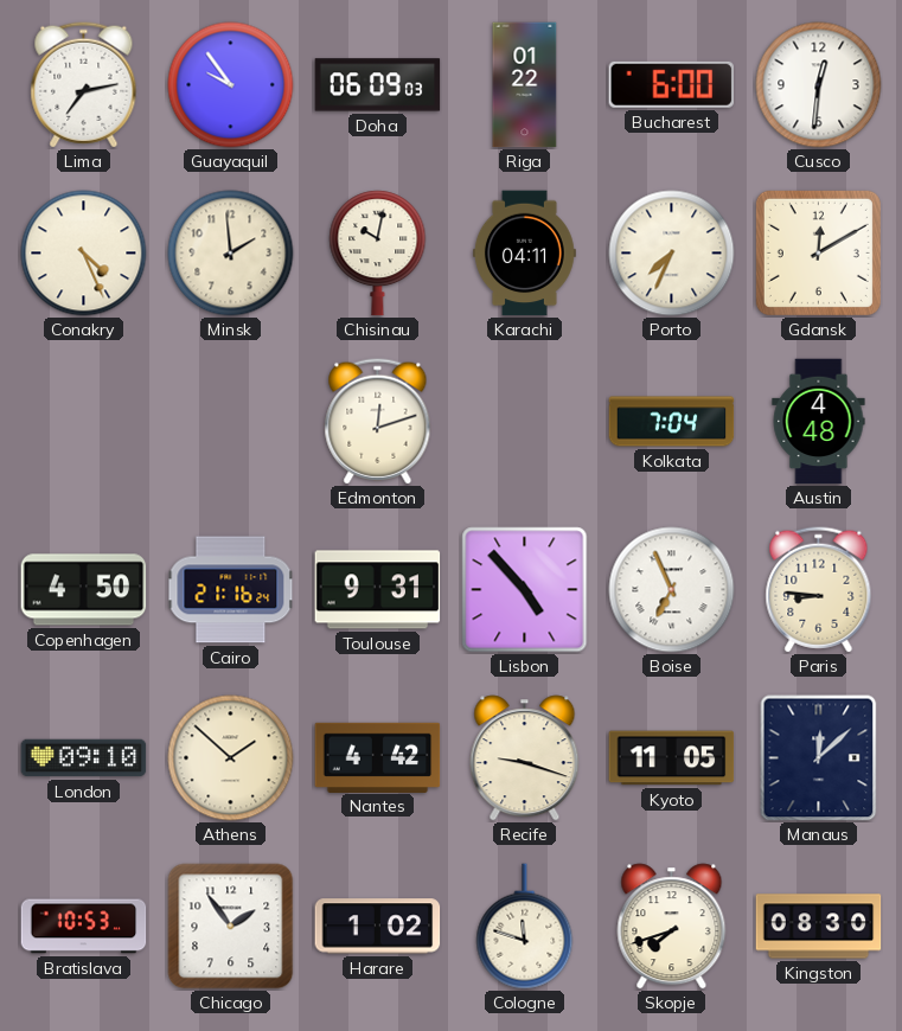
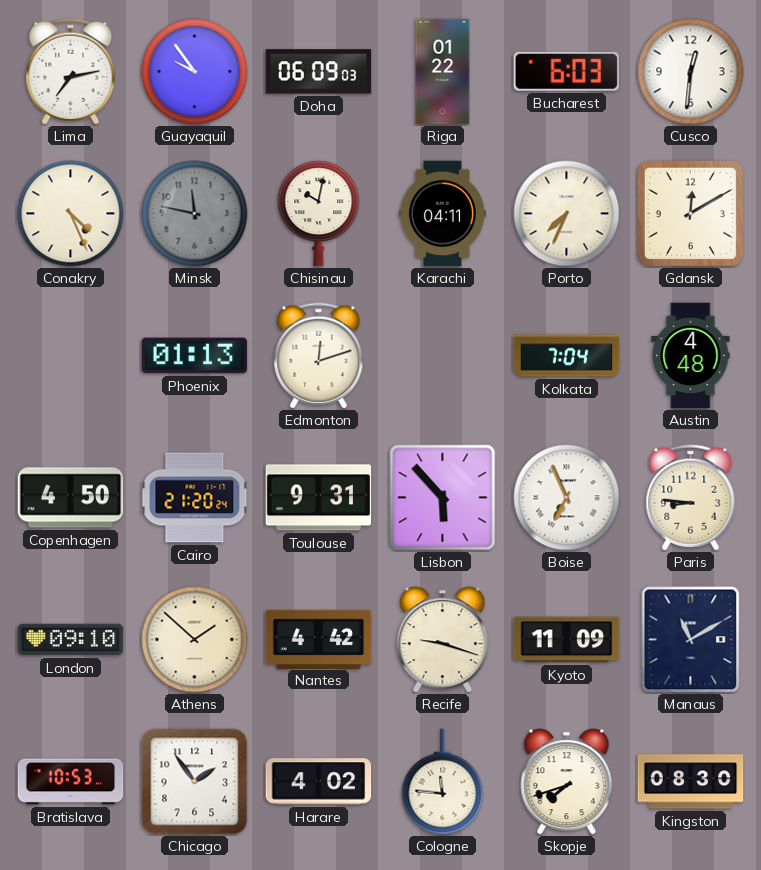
Bucharest: 6:00 -> 6:03 (567, 71)
Minsk: 1:59 -> 11:47 (195, 214)
Minsk dial: cream -> grey (195, 214)
Phoenix: none -> 01:13 (195, 356)
Cairo: 21:16 -> 21:20 (195, 498)
Lisbon: 4:53 -> 5:53 (443, 498)
Kyoto: 11:05 -> 11:09 (567, 640)
Manaus: 12:08 -> 11:10 (691, 640)
Harare: 1:02 -> 4:02 (319, 782)
Cologne: 11:48 -> 11:46 (443, 782)
